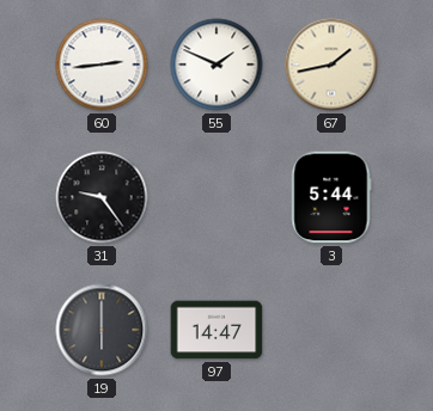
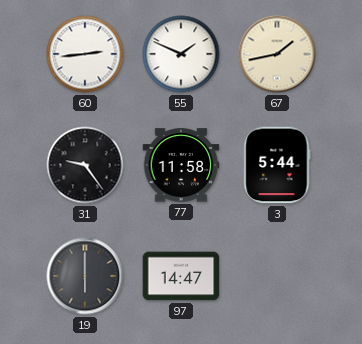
77: none -> 11:58 (181, 165)
